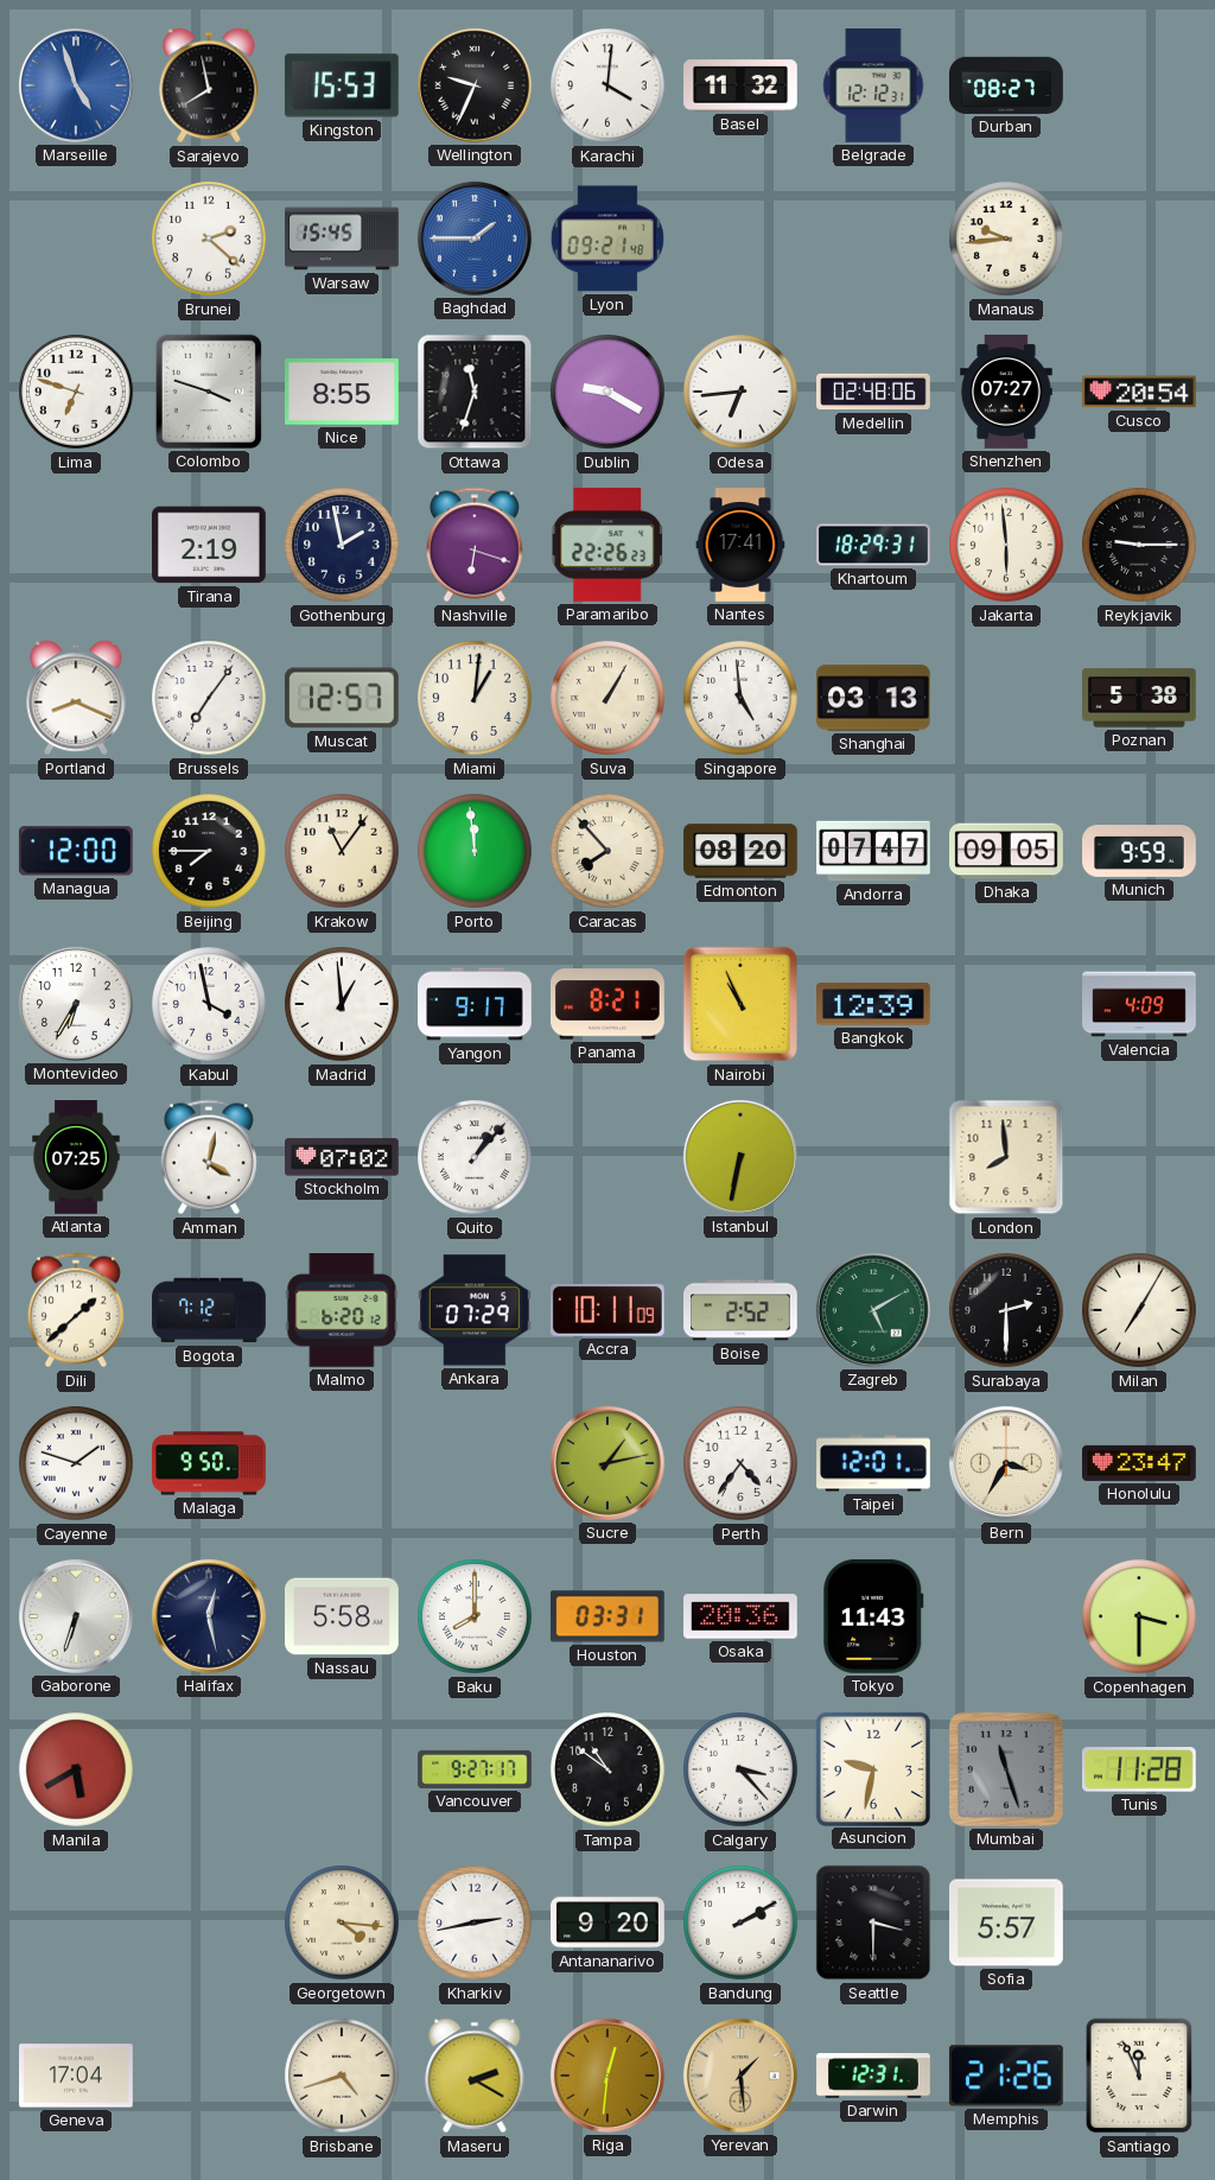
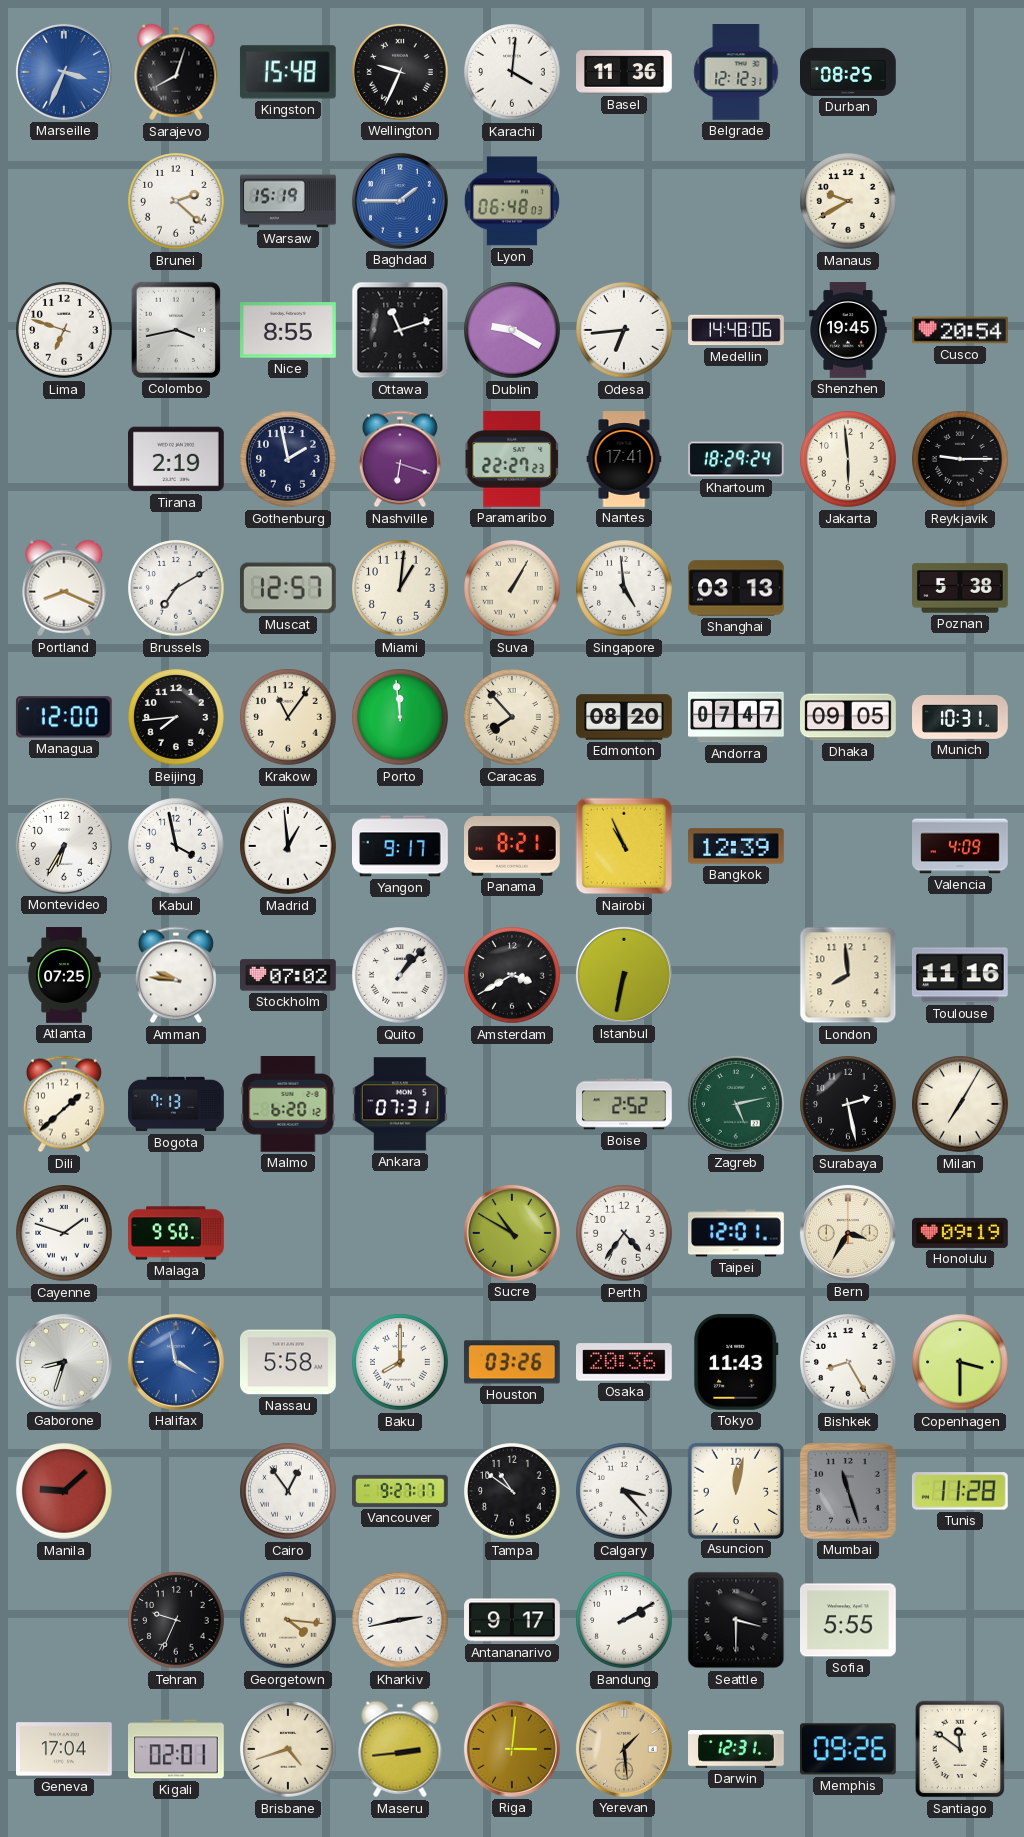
Marseille: 4:57 -> 3:34 (64, 72)
Sarajevo: 7:58 -> 8:03 (176, 72)
Kingston: 15:53 -> 15:48 (288, 72)
Basel: 11:32 -> 11:36 (624, 72)
Durban: 08:27 -> 08:25 (848, 72)
Warsaw: 15:45 -> 15:19 (288, 201)
Lyon: 09:21 -> 06:48 (512, 201)
Manaus: 9:44 -> 9:40 (848, 201)
Colombo: 3:48 -> 3:43 (176, 330)
Ottawa: 11:33 -> 11:12 (400, 330)
Medellin: 02:48 -> 14:48 (736, 330)
Shenzhen: 07:27 -> 19:45 (848, 330)
Paramaribo: 22:26 -> 22:27 (512, 459)
Khartoum: 18:29:31 -> 18:29:24 (736, 459)
Brussels: 7:06 -> 7:10 (176, 588)
Beijing: 7:45 -> 7:44 (176, 717)
Munich: 9:59 -> 10:31 (960, 718)
Amman: 4:02 -> 9:46 (176, 975)
Amsterdam: none -> 3:40 (512, 975)
Toulouse: none -> 11:16 (960, 975)
Bogota: 7:12 -> 7:13 (176, 1104)
Ankara: 07:29 -> 07:31 (400, 1104)
Accra: 10:11 -> none (607, 1310)
Zagreb: 5:10 -> 5:13 (736, 1104)
Surabaya: 2:30 -> 2:28 (848, 1104)
Sucre: 1:13 -> 10:50 (512, 1233)
Honolulu: 23:47 -> 09:19 (961, 1233)
Gaborone: 6:33 -> 8:33 (64, 1362)
Halifax: 12:28 -> 3:58 (176, 1362)
Halifax dial: navy -> blue (176, 1362)
Houston: 03:31 -> 03:26 (512, 1362)
Bishkek: none -> 8:25 (848, 1362)
Manila: 5:40 -> 9:08 (64, 1491)
Cairo: none -> 12:54 (288, 1491)
Asuncion: 9:32 -> 12:02 (735, 1490)
Tehran: none -> 9:34 (176, 1620)
Antananarivo: 9:20 -> 9:17 (512, 1620)
Sofia: 5:57 -> 5:55 (849, 1620)
Kigali: none -> 02:01 (177, 1749)
Maseru: 2:20 -> 2:44 (400, 1749)
Riga: 12:31 -> 3:01 (512, 1749)
Memphis: 21:26 -> 09:26 (848, 1749)
Santiago: 11:56 -> 11:51 (960, 1749)
